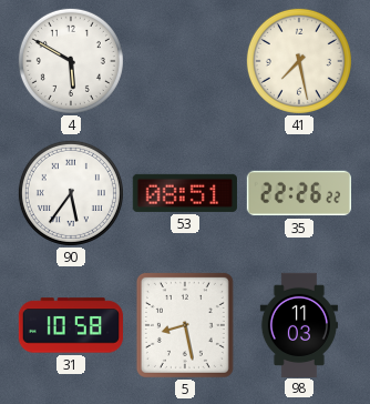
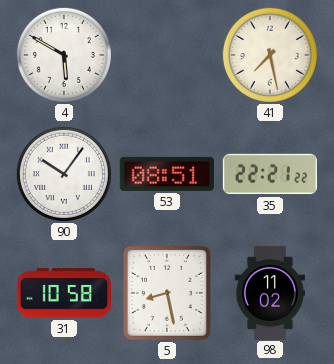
90: 5:36 -> 10:06 (64, 174)
35: 22:26 -> 22:21 (269, 174)
98: 11:03 -> 11:02 (270, 292)
